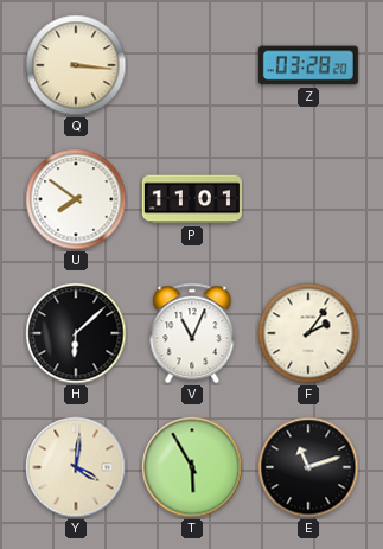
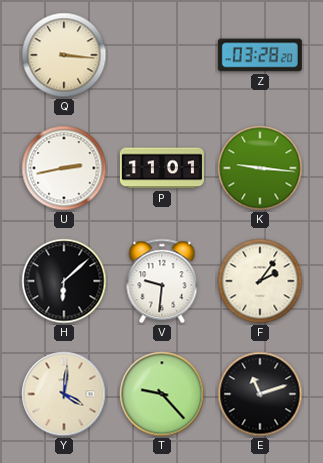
U: 7:51 -> 2:43 (64, 168)
K: none -> 9:16 (260, 168)
V: 11:04 -> 9:31 (162, 281)
T: 5:55 -> 9:23 (162, 394)
